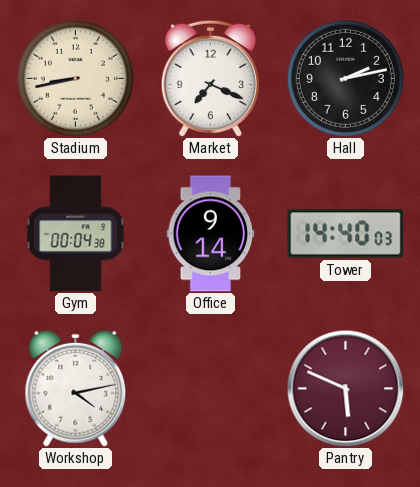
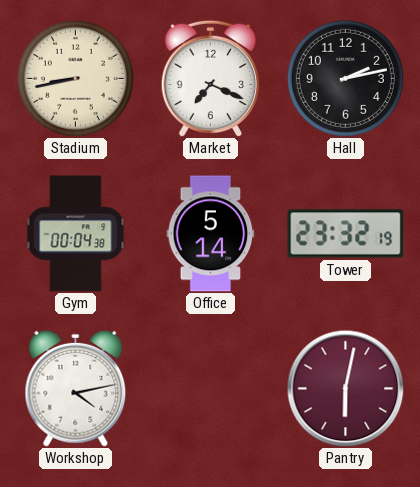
Office: 9:14 -> 5:14 (211, 234)
Tower: 14:40 -> 23:32 (346, 234)
Pantry: 5:49 -> 6:02 (345, 388)
